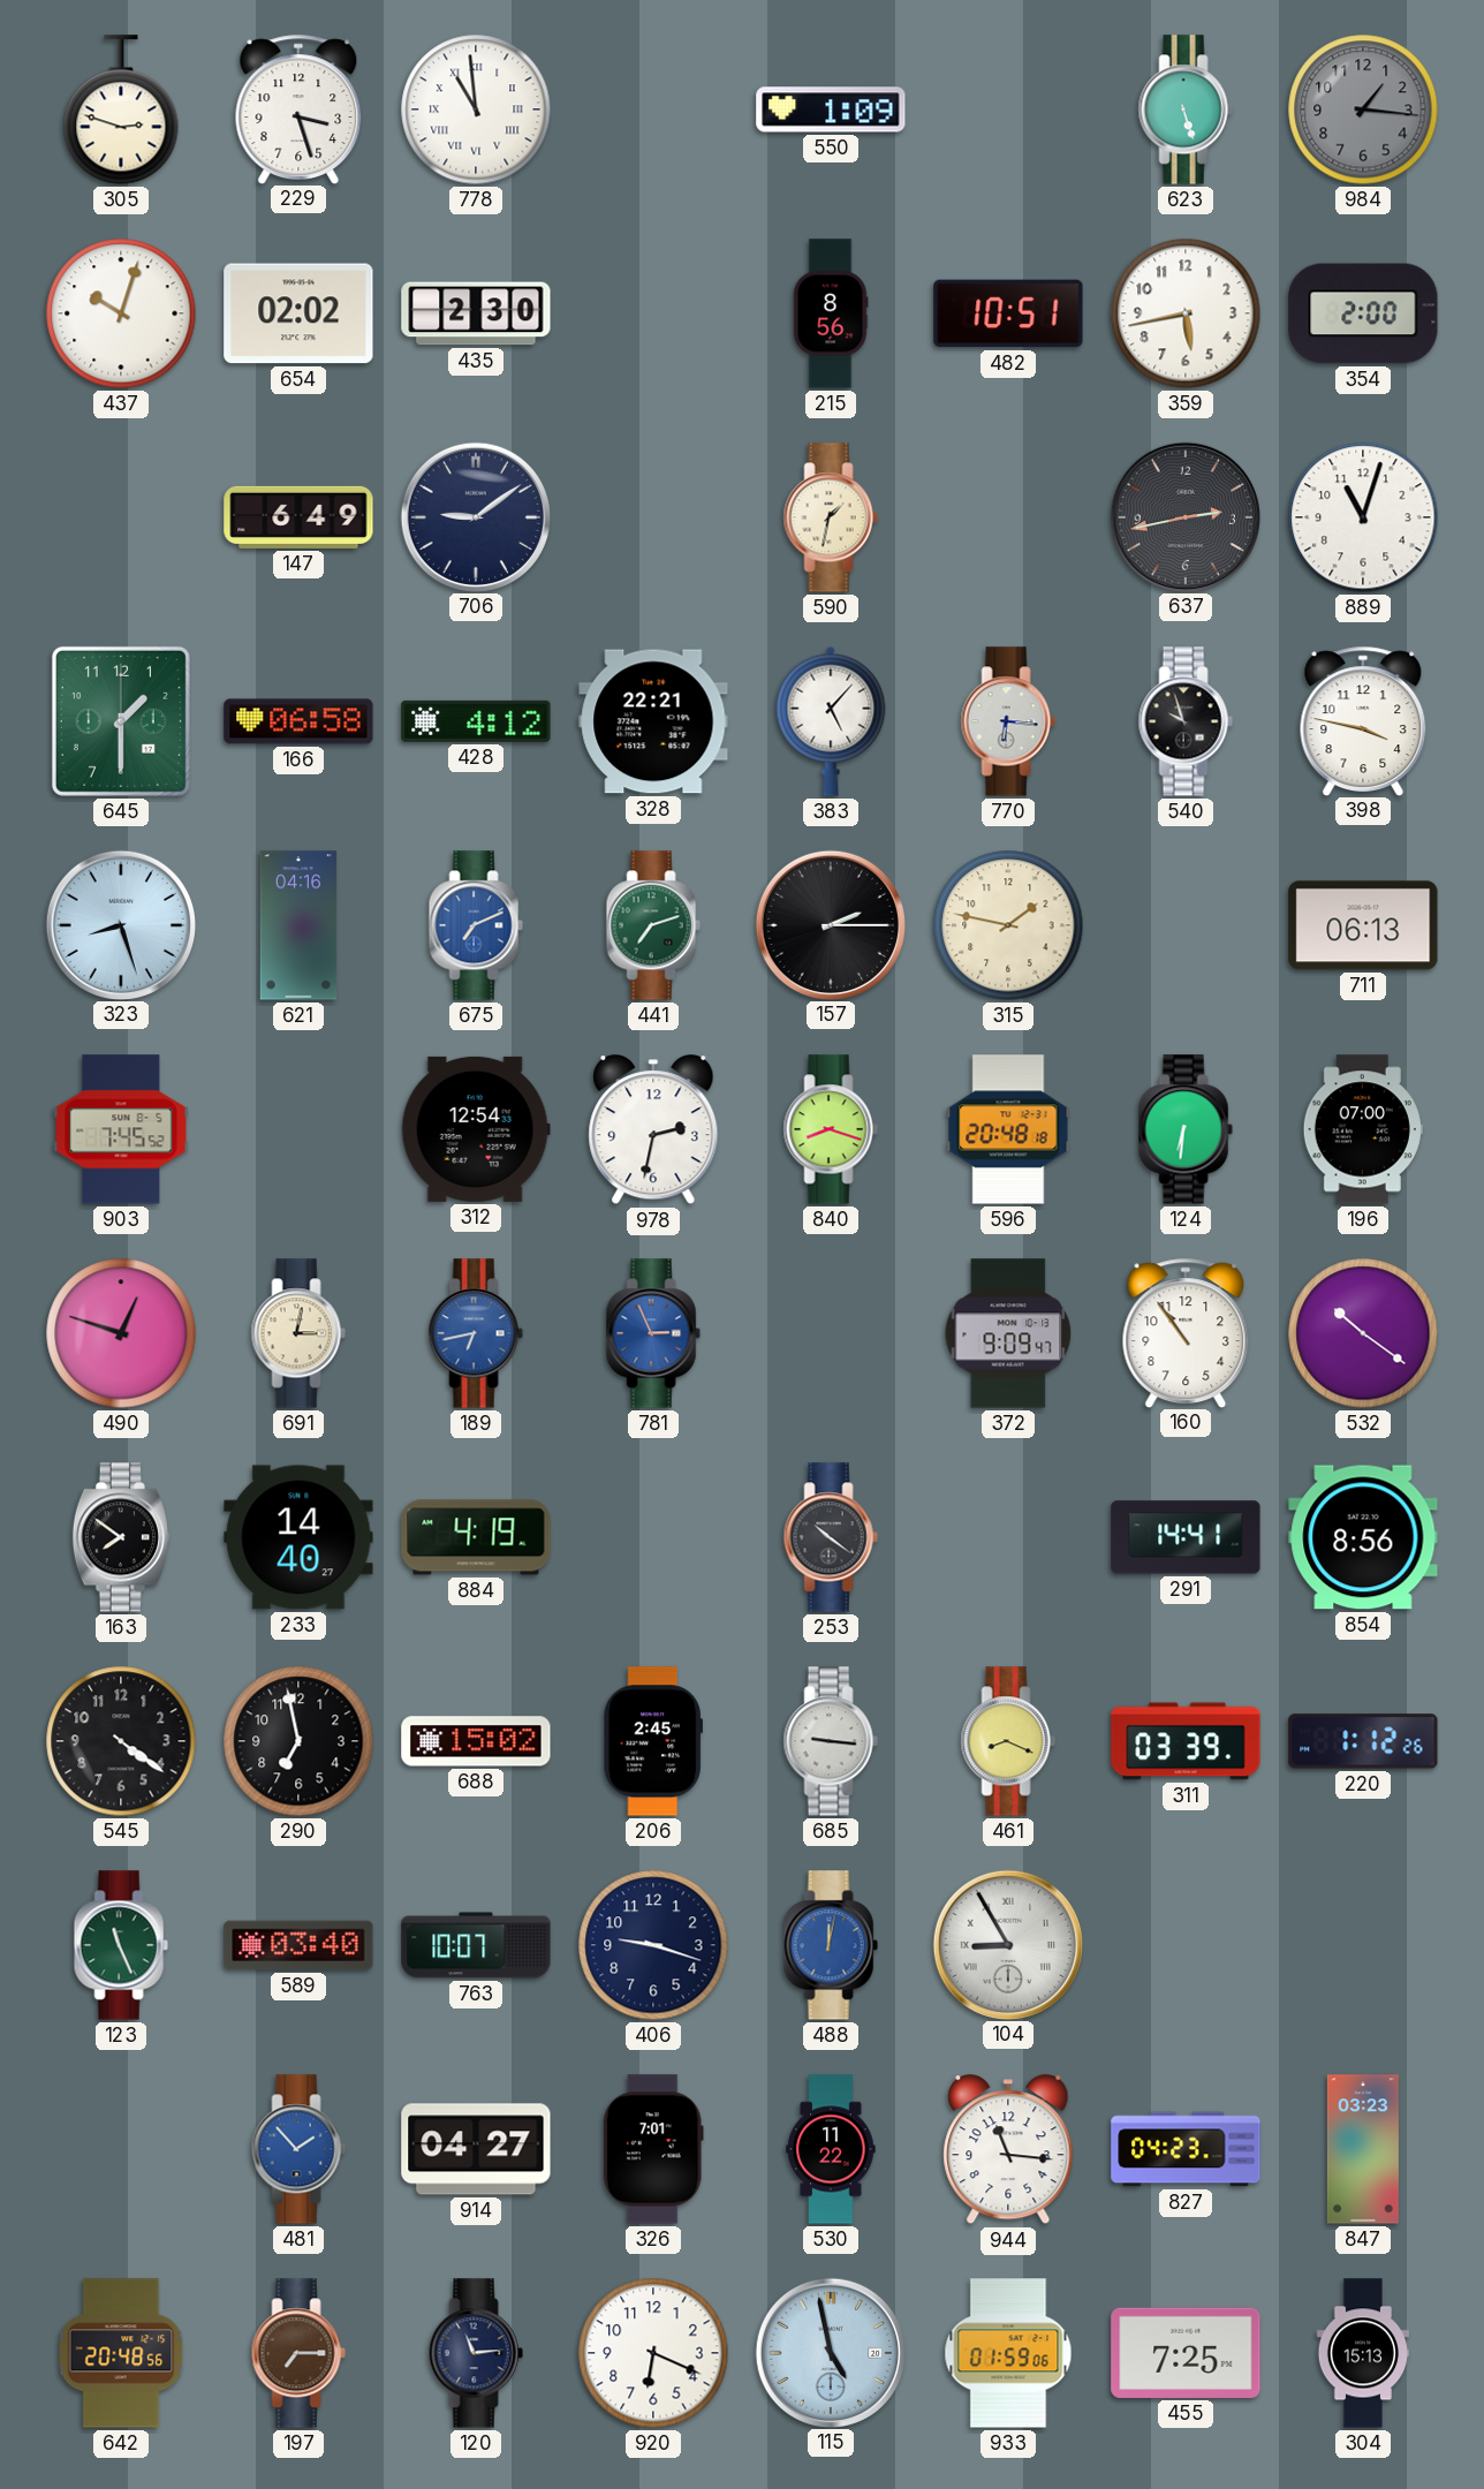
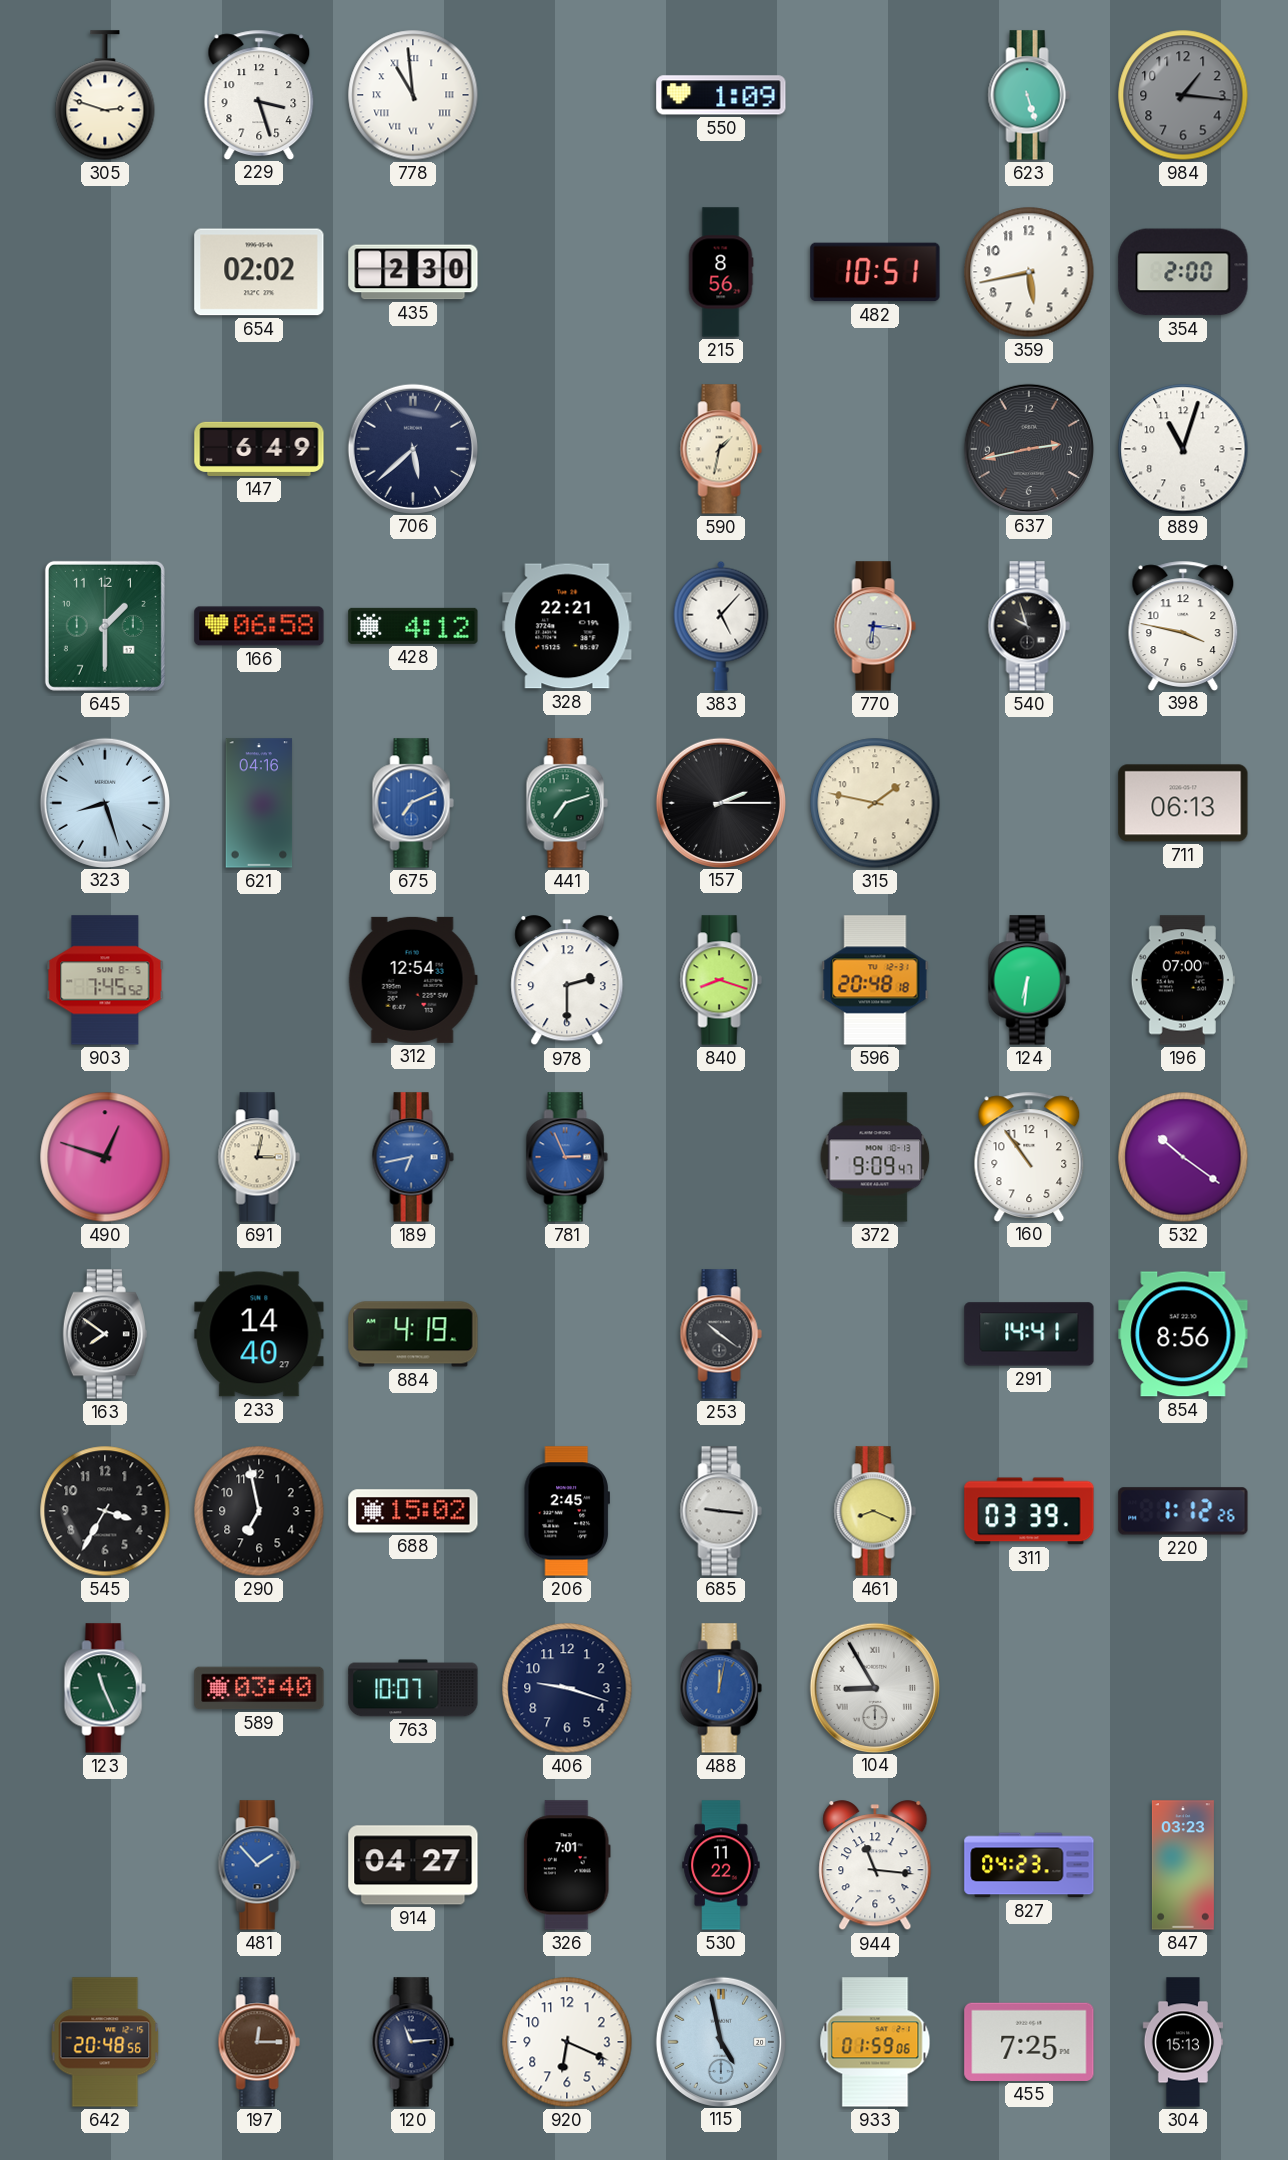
437: 10:03 -> none (121, 313)
706: 9:09 -> 5:38 (412, 448)
978: 2:32 -> 2:30 (567, 981)
545: 4:21 -> 3:35 (105, 1511)
197: 7:15 -> 12:15 (259, 2042)
